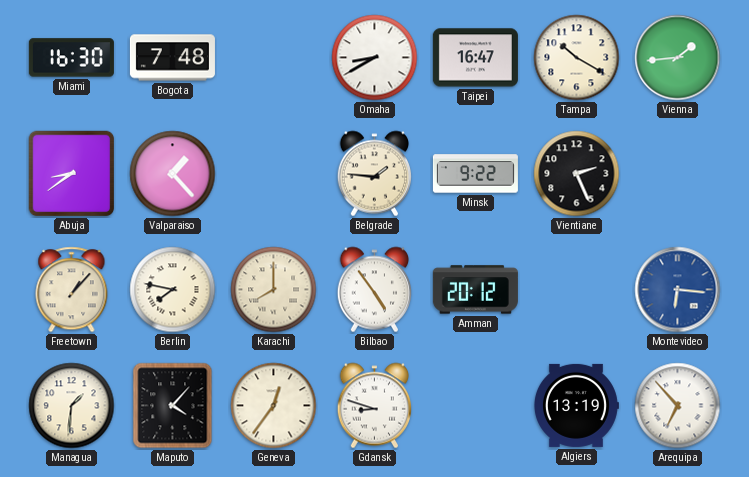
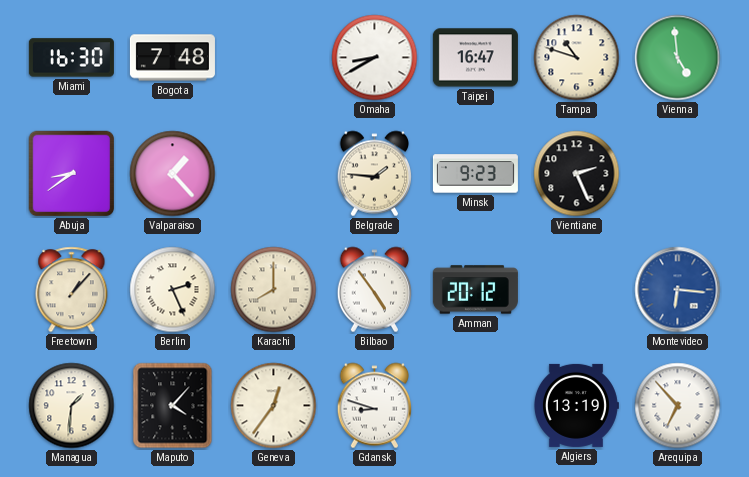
Tampa: 10:20 -> 10:48 (577, 58)
Vienna: 1:44 -> 4:59 (678, 58)
Minsk: 9:22 -> 9:23 (475, 174)
Berlin: 7:47 -> 2:26 (173, 290)
